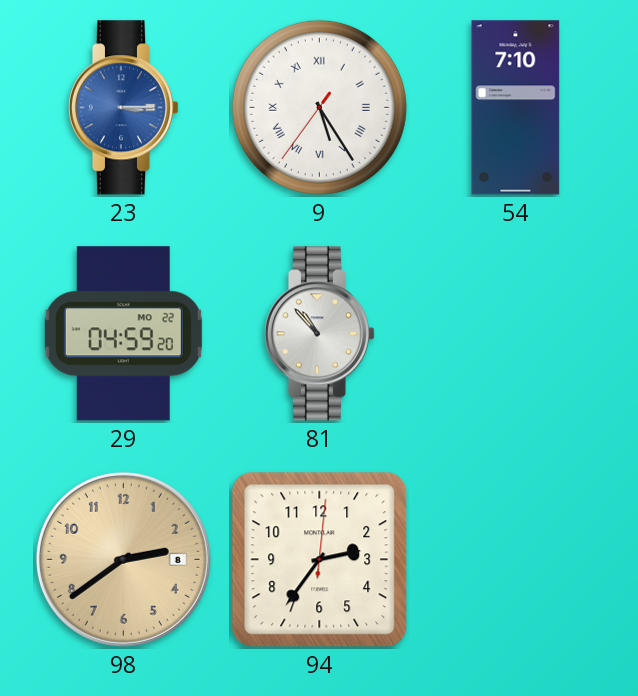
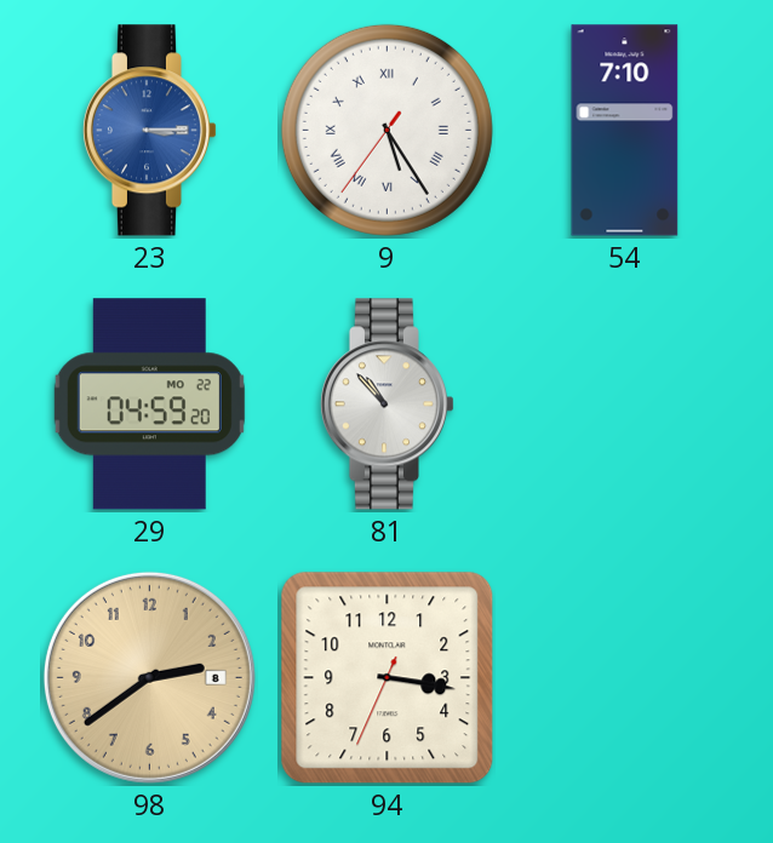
94: 2:36 -> 3:16 (388, 678)
